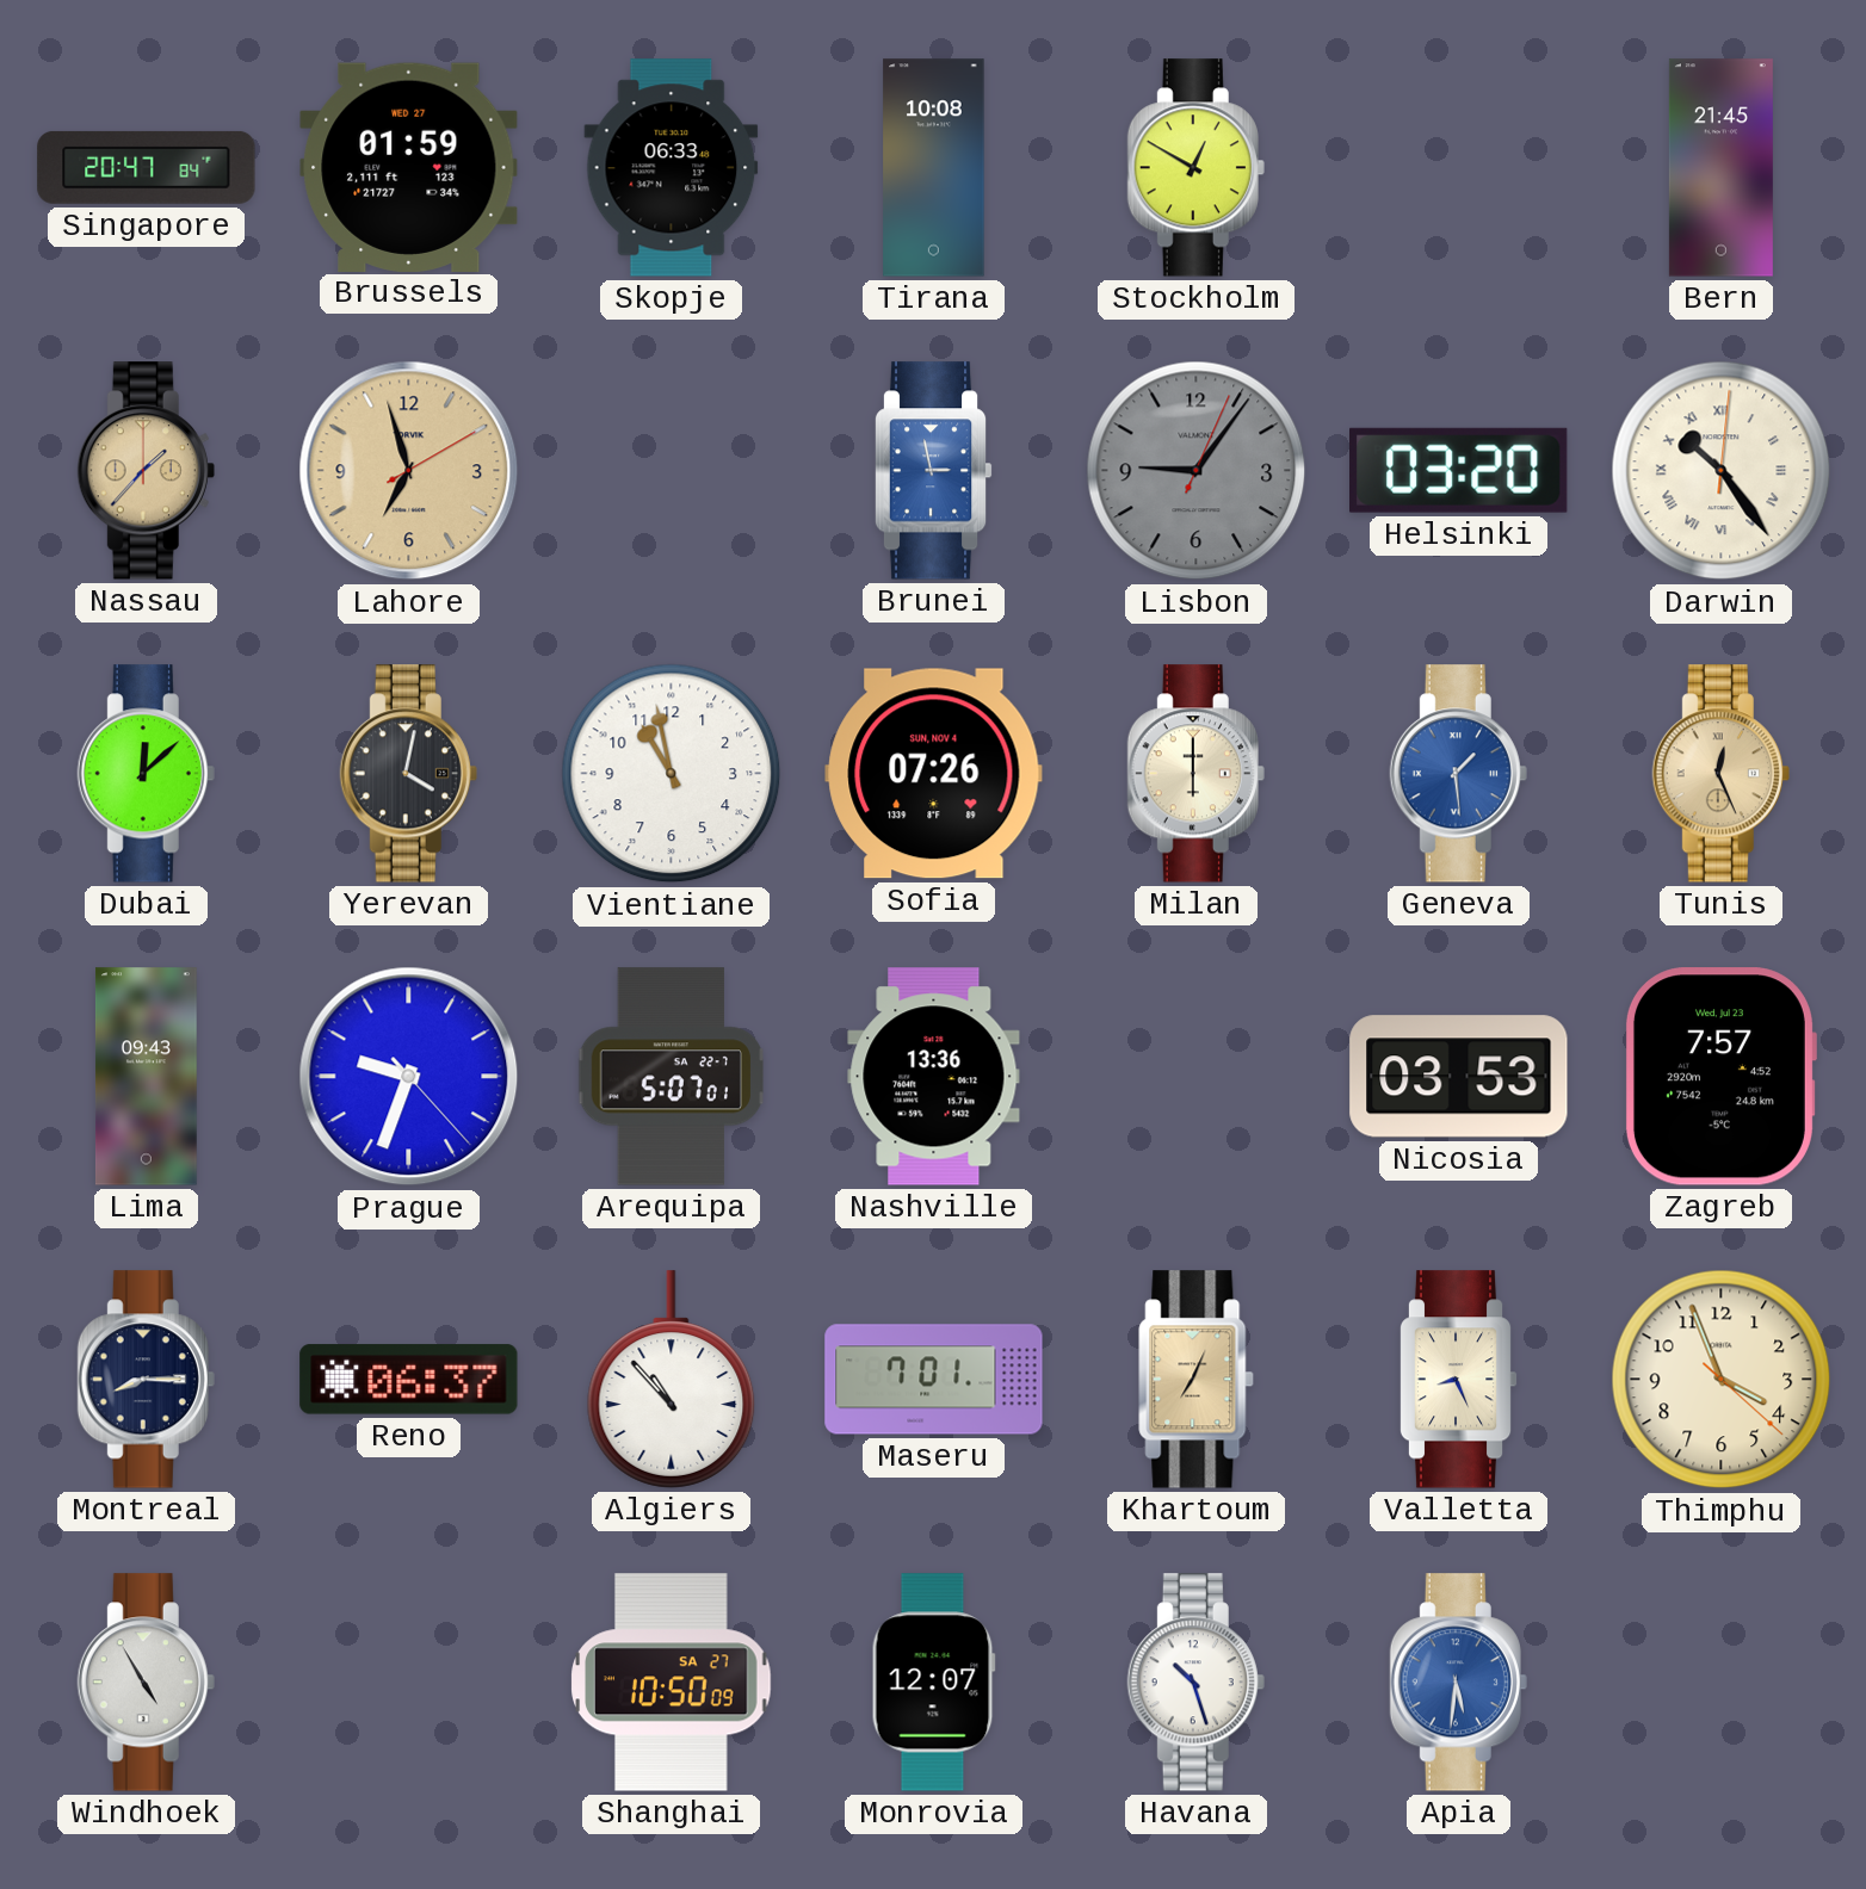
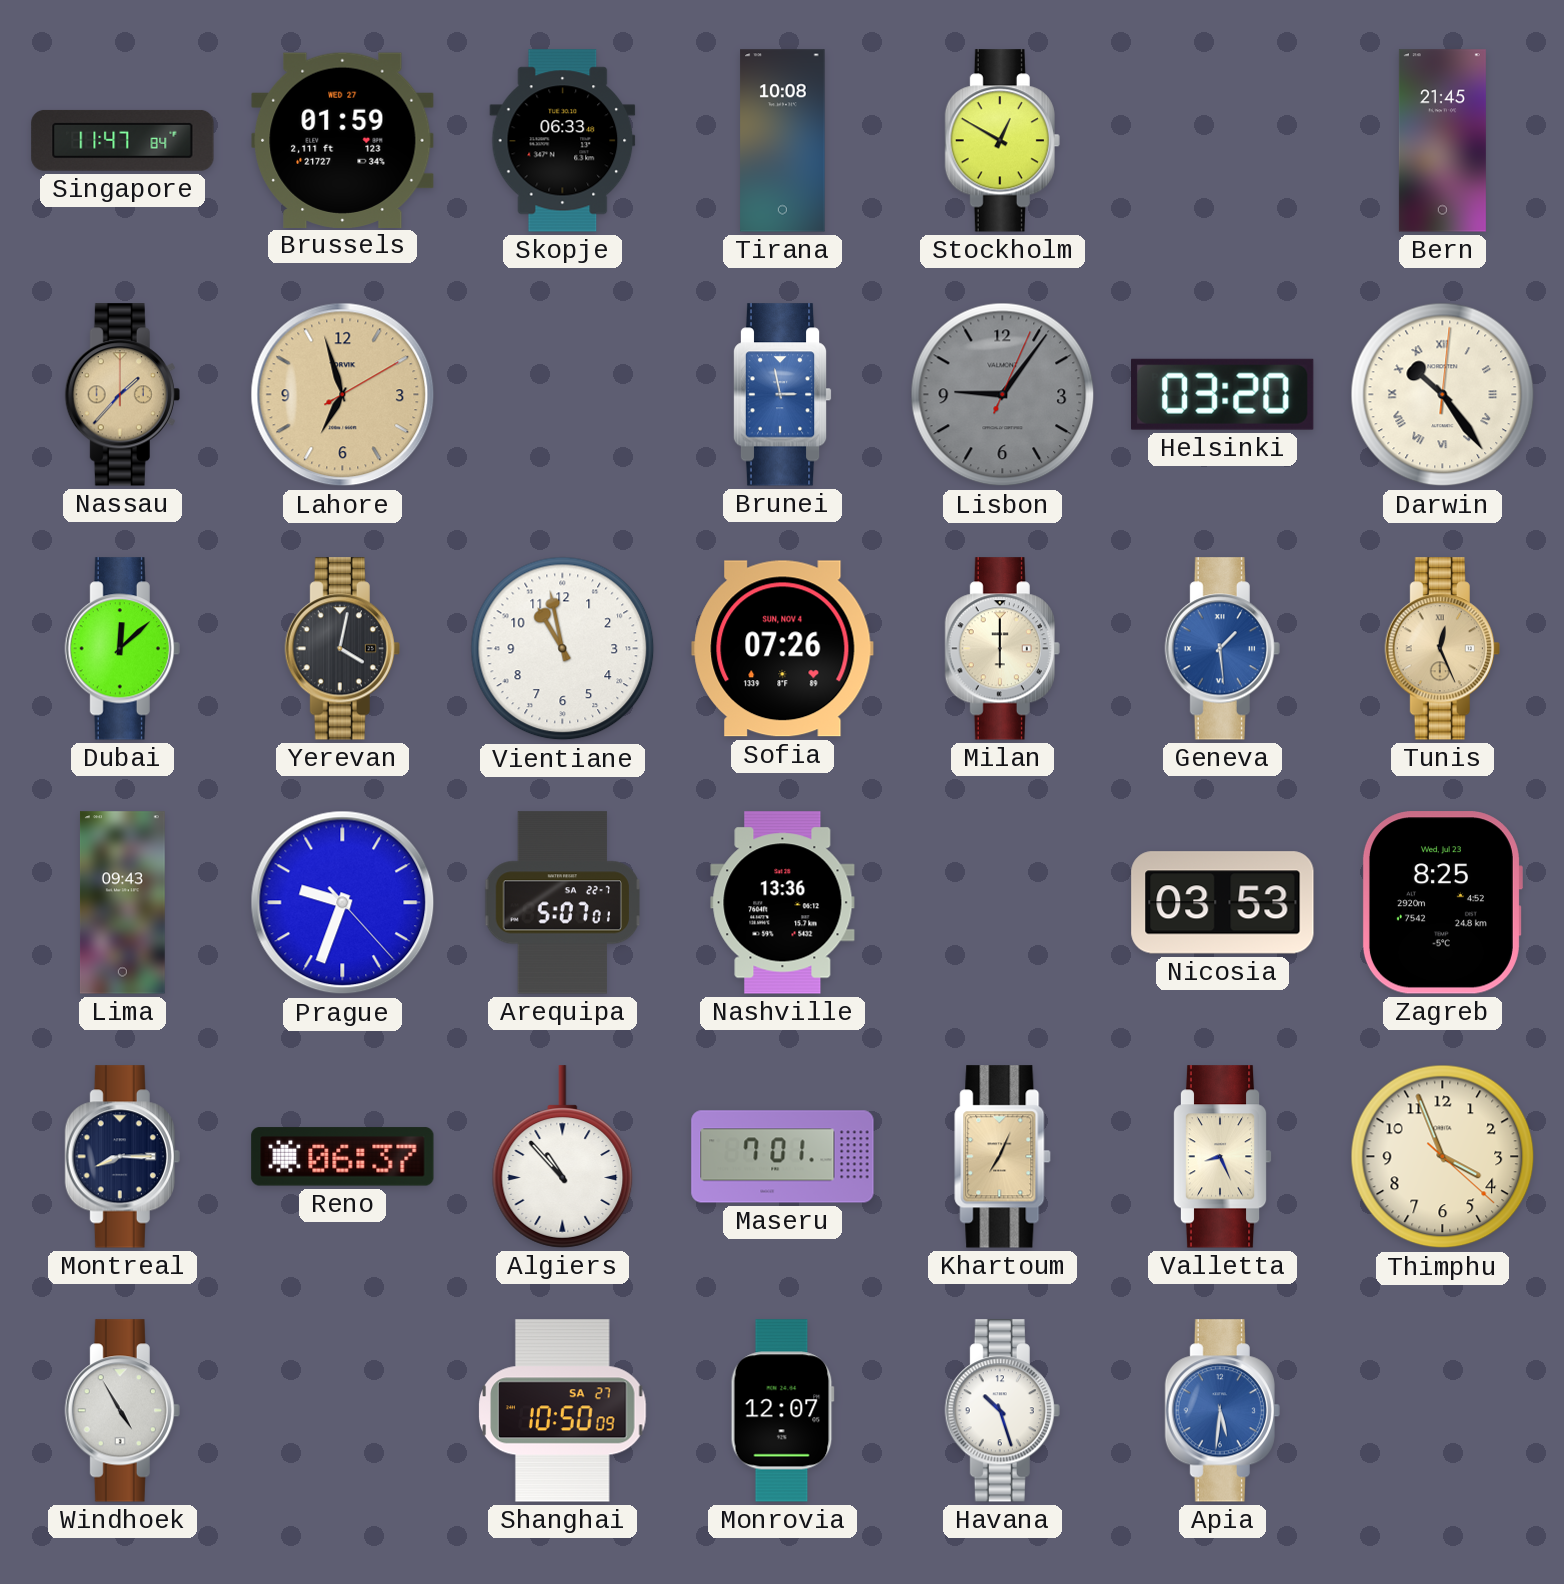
Singapore: 20:47 -> 11:47 (123, 140)
Zagreb: 7:57 -> 8:25 (1442, 903)
